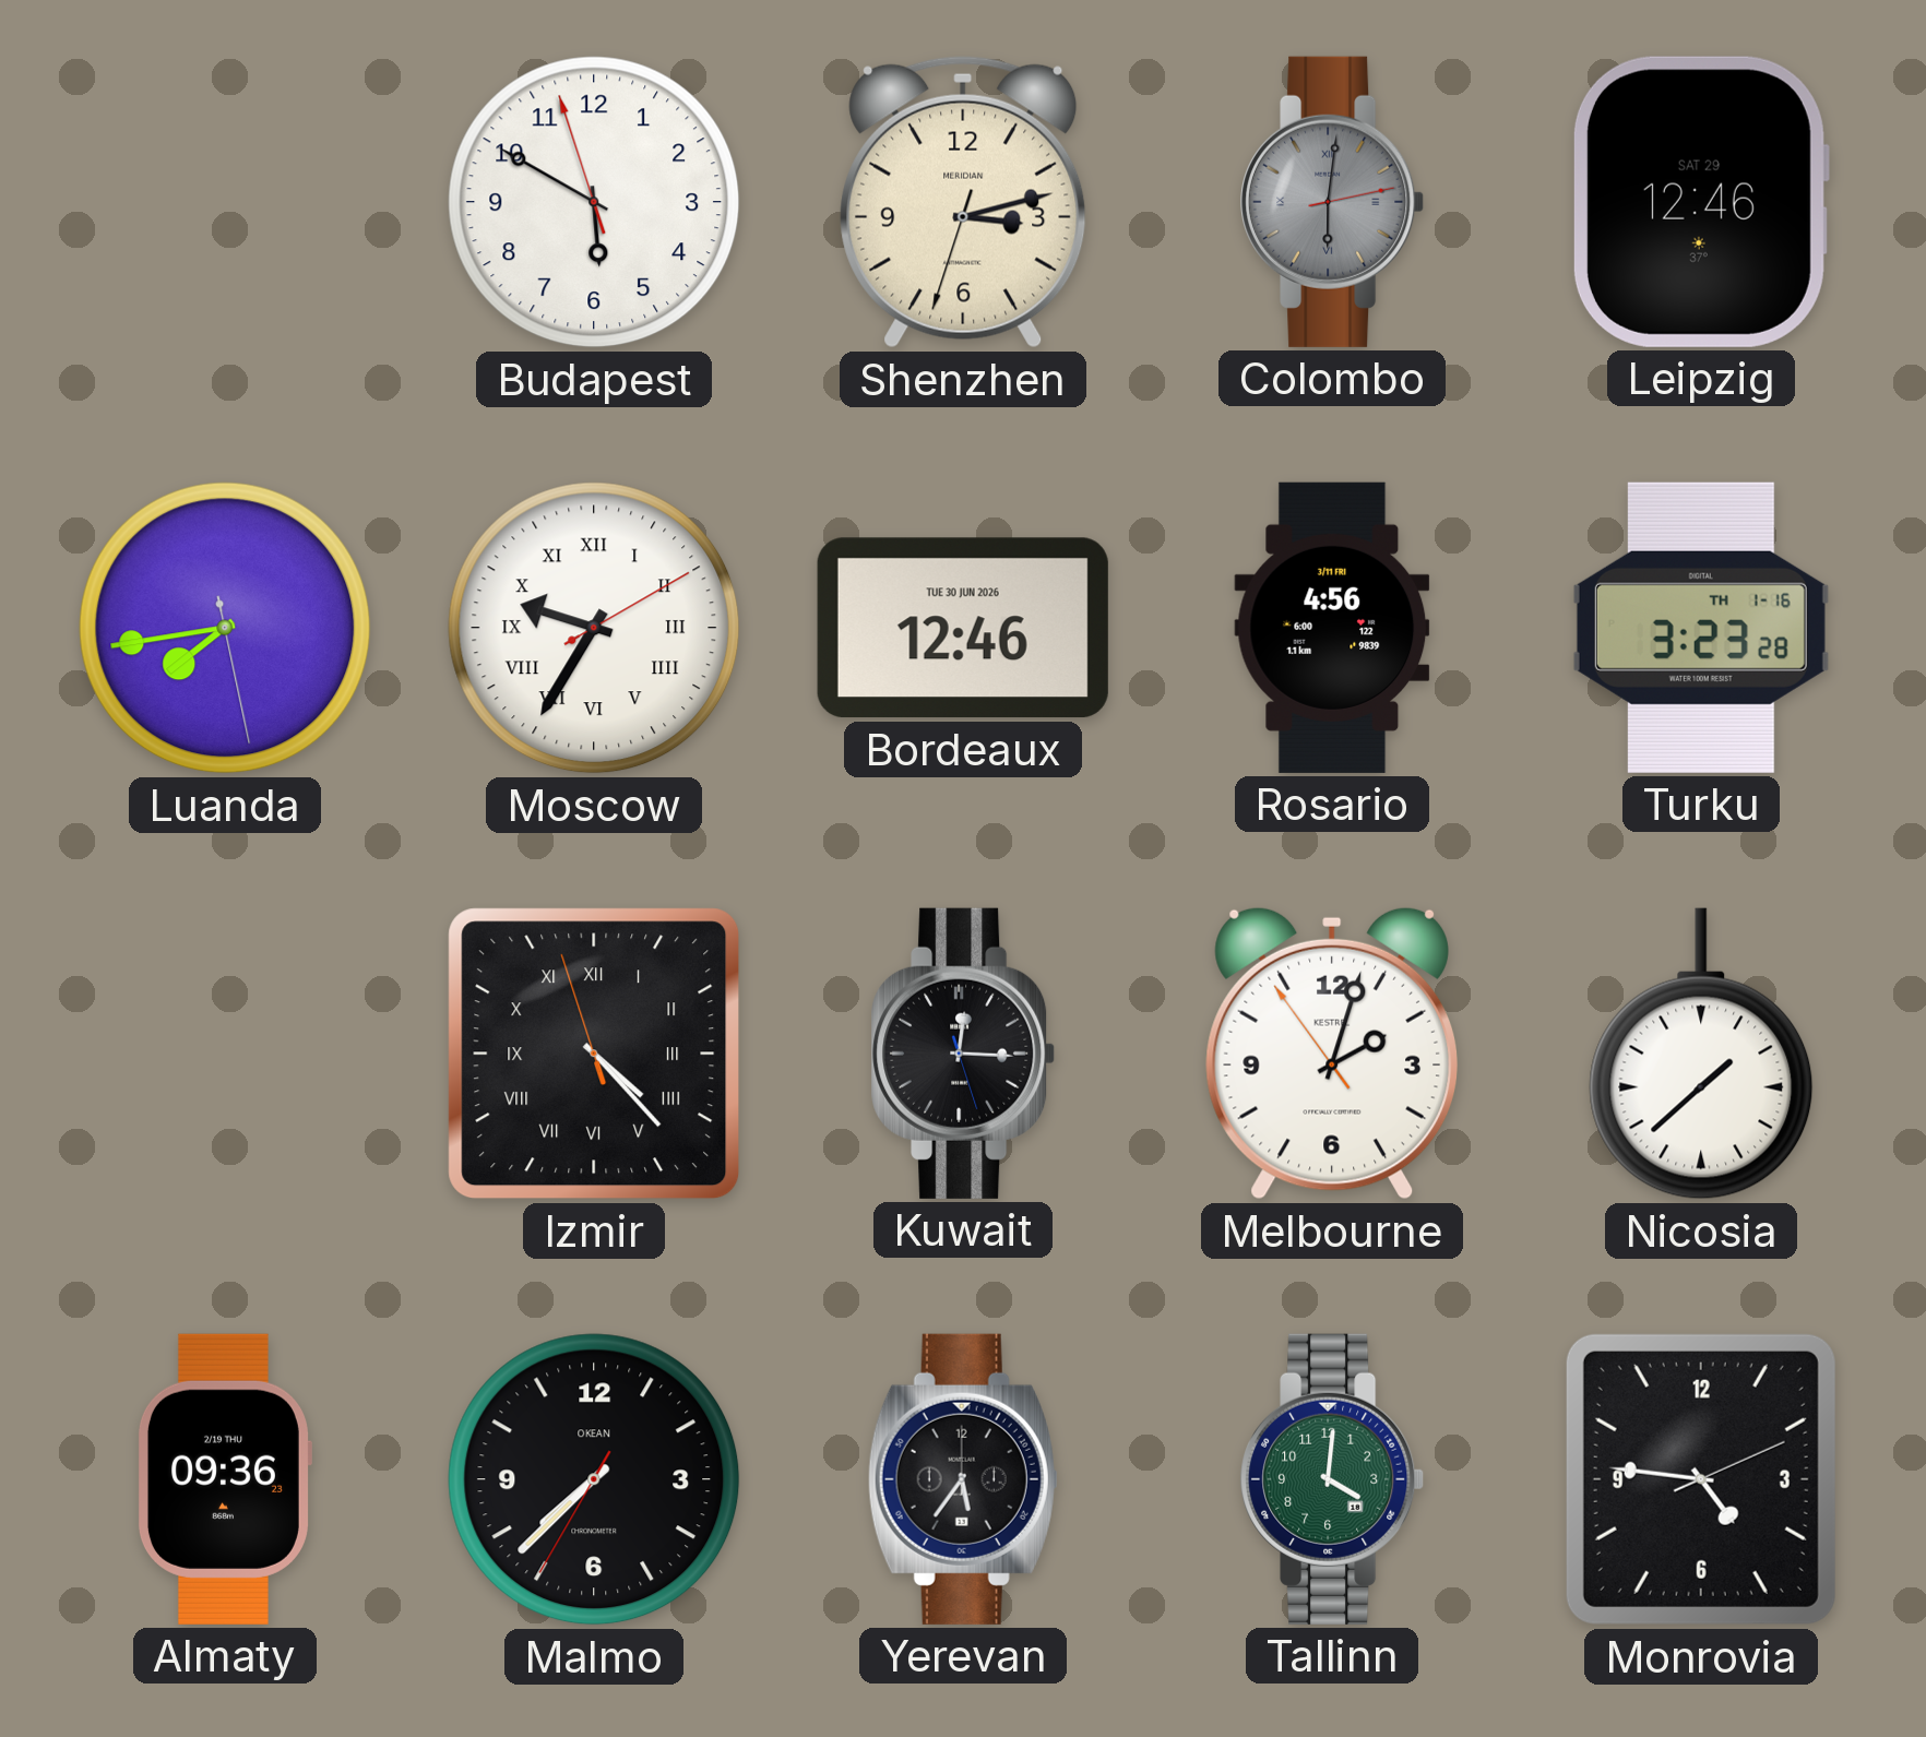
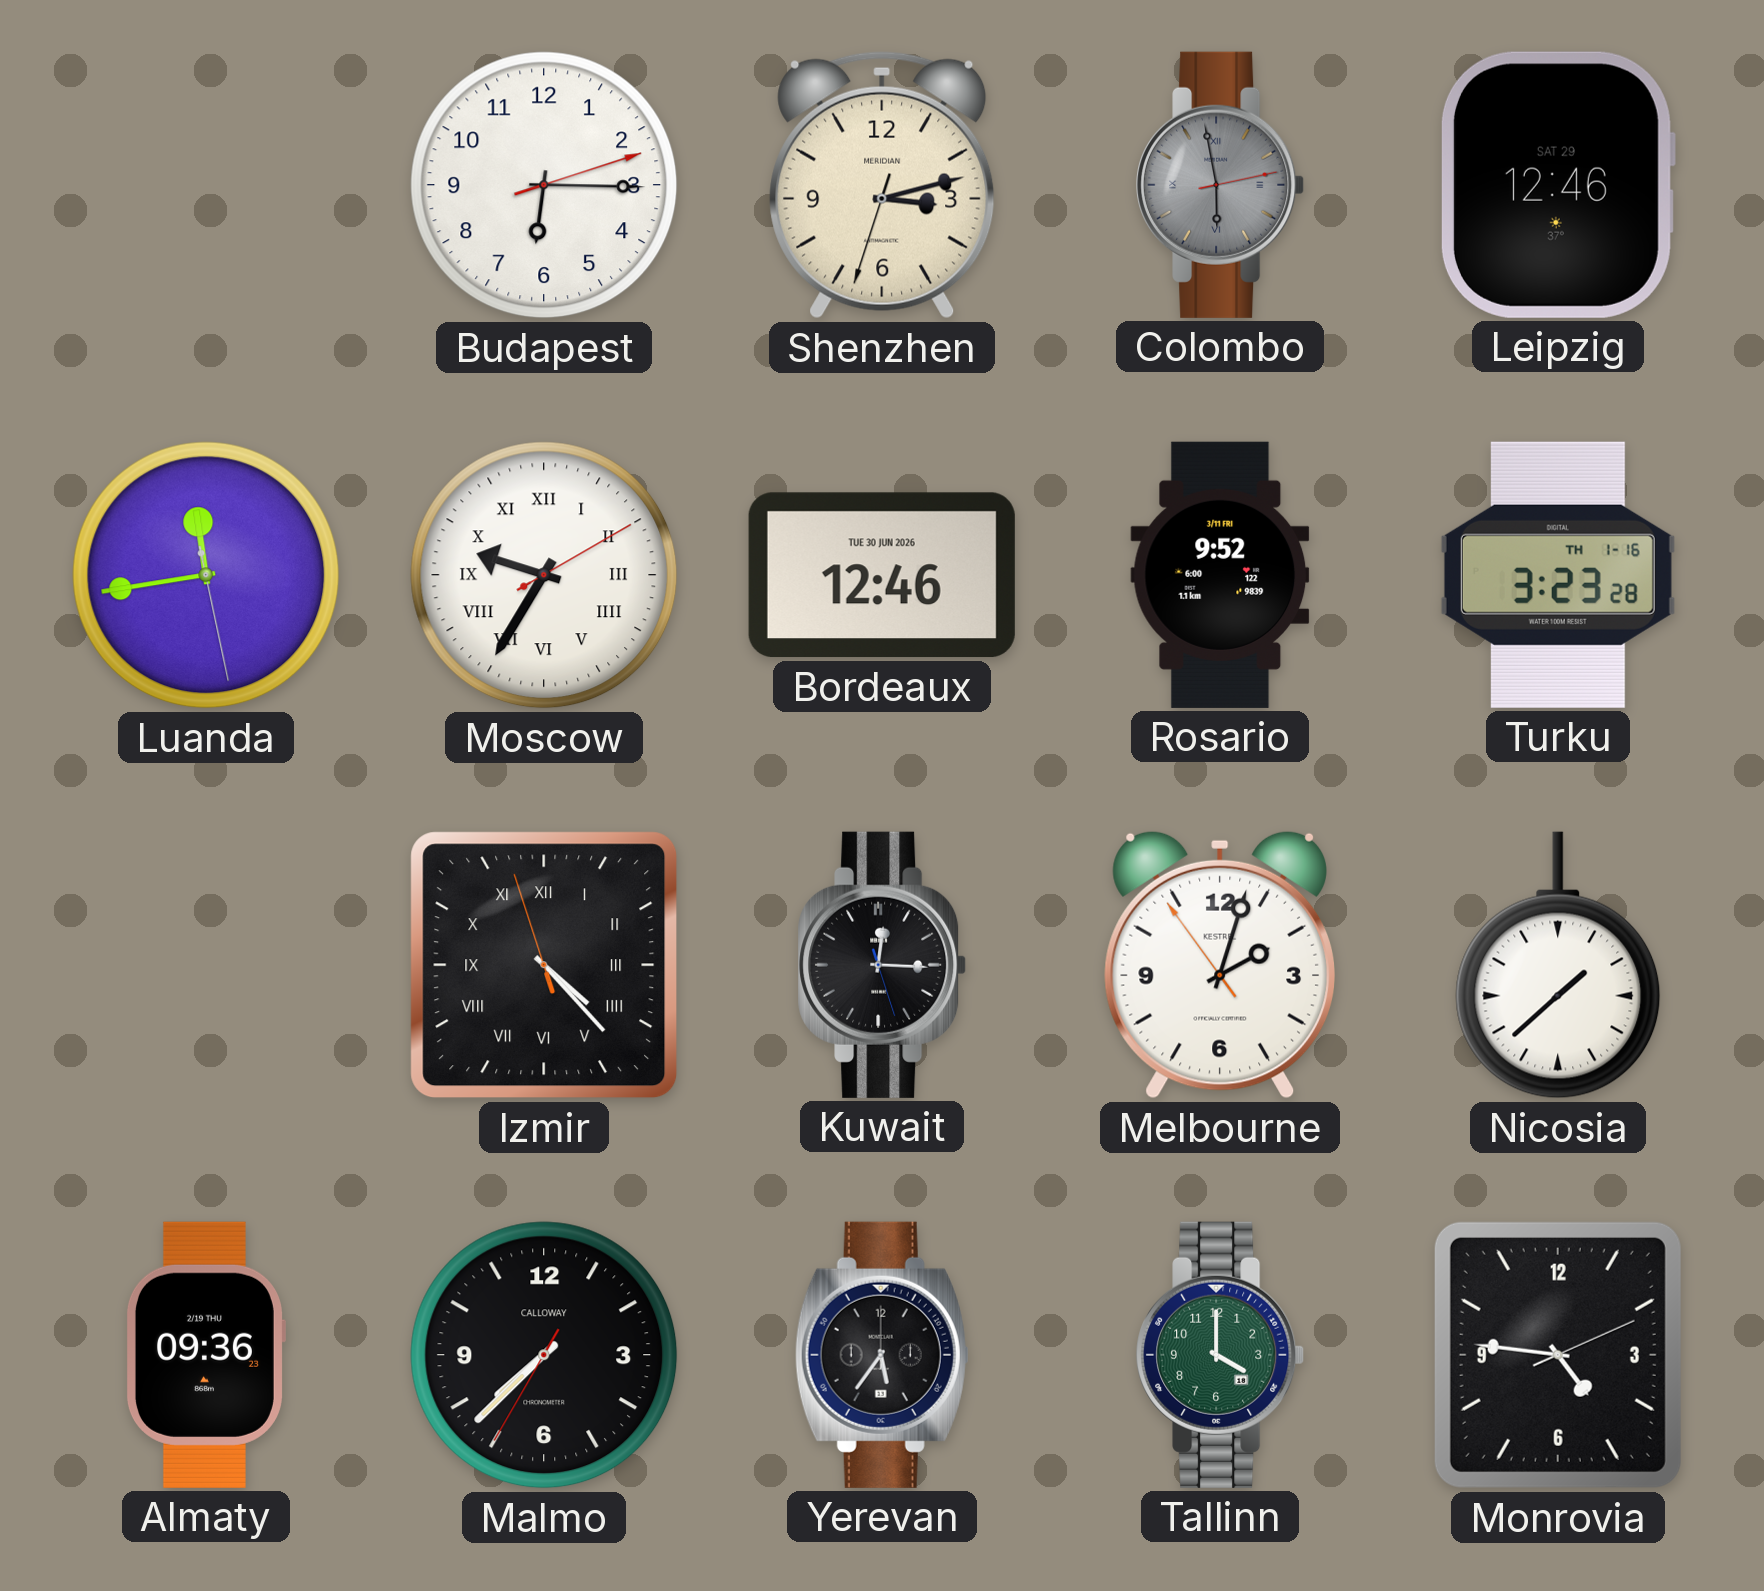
Budapest: 5:49 -> 6:15 (544, 185)
Colombo: 6:01 -> 5:58 (1220, 185)
Luanda: 7:43 -> 11:43 (206, 575)
Rosario: 4:56 -> 9:52 (1220, 575)
Malmo brand: OKEAN -> CALLOWAY (544, 1355)
Tallinn: 4:01 -> 4:00 (1220, 1355)
